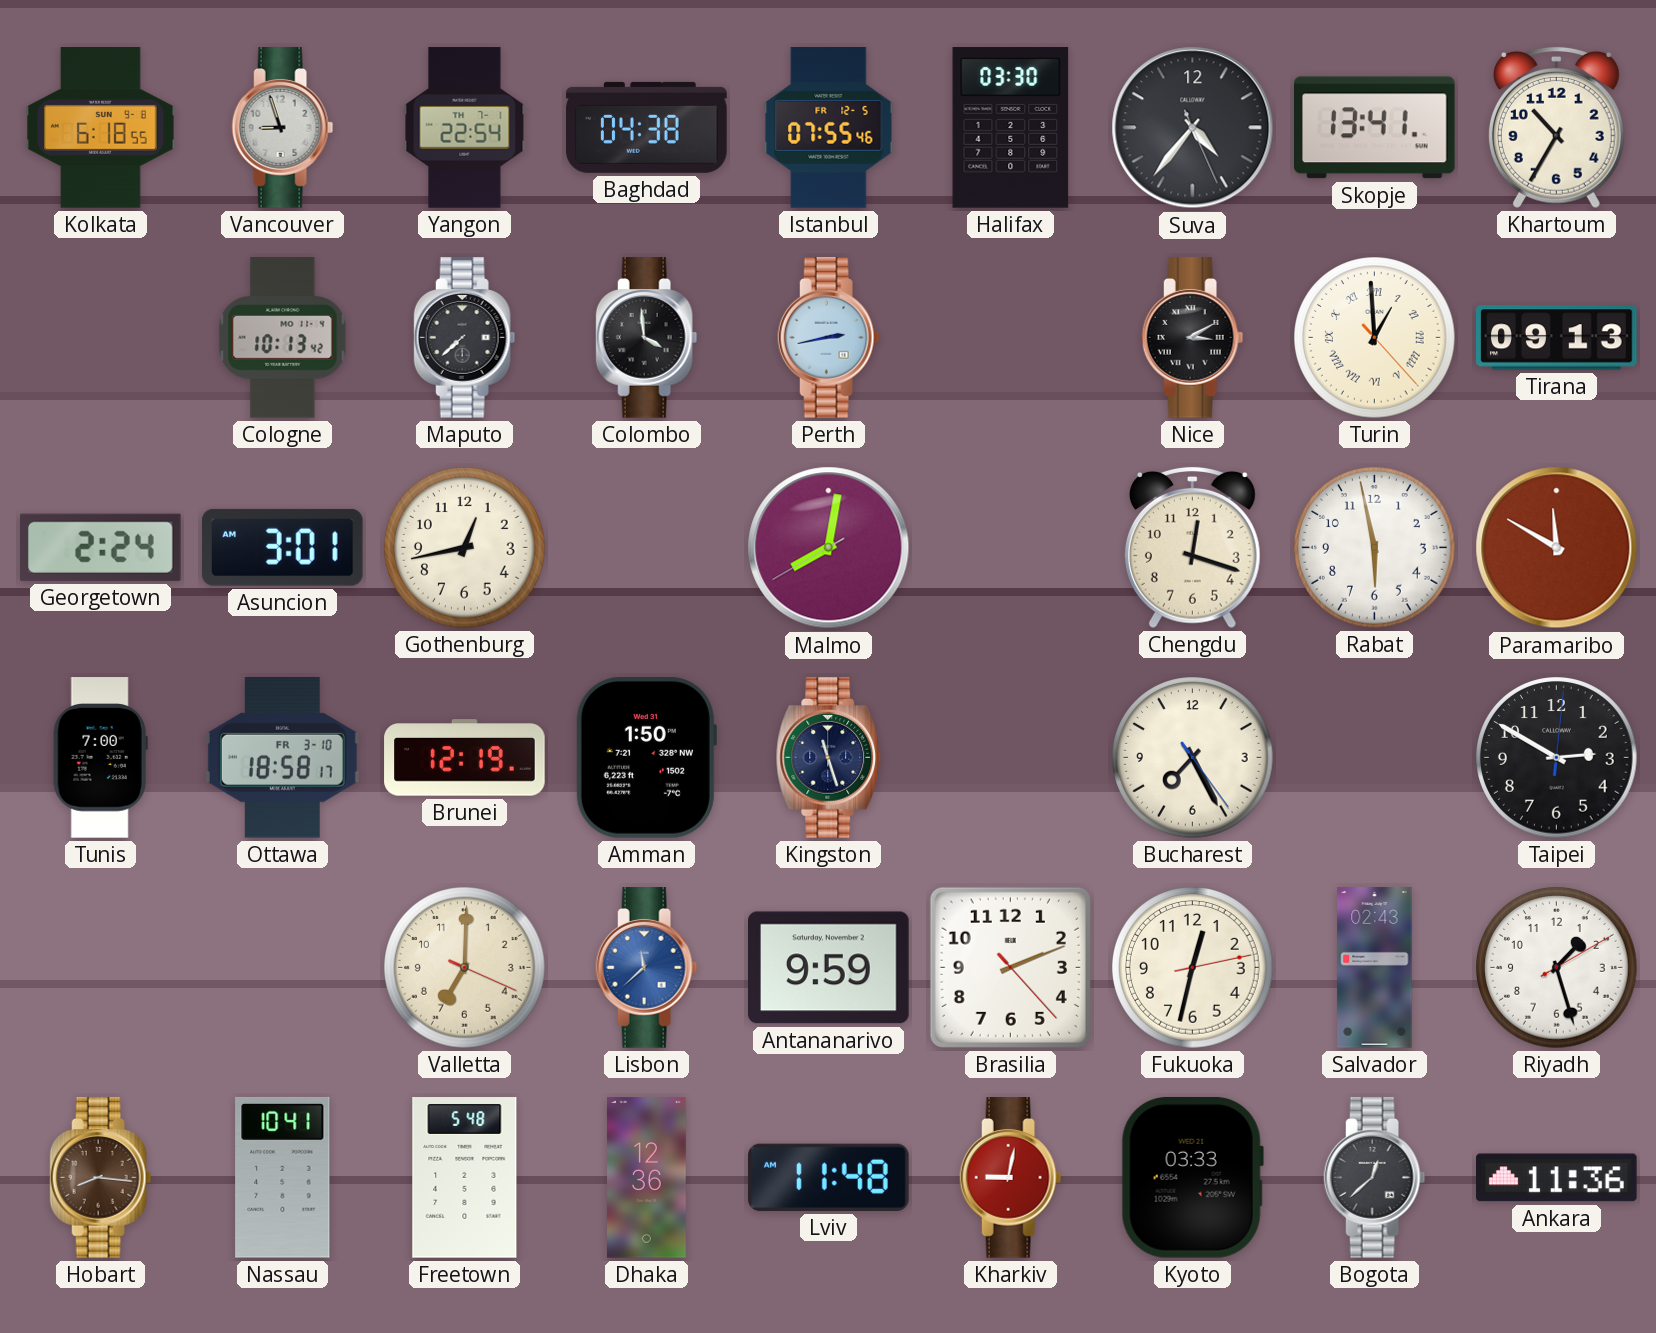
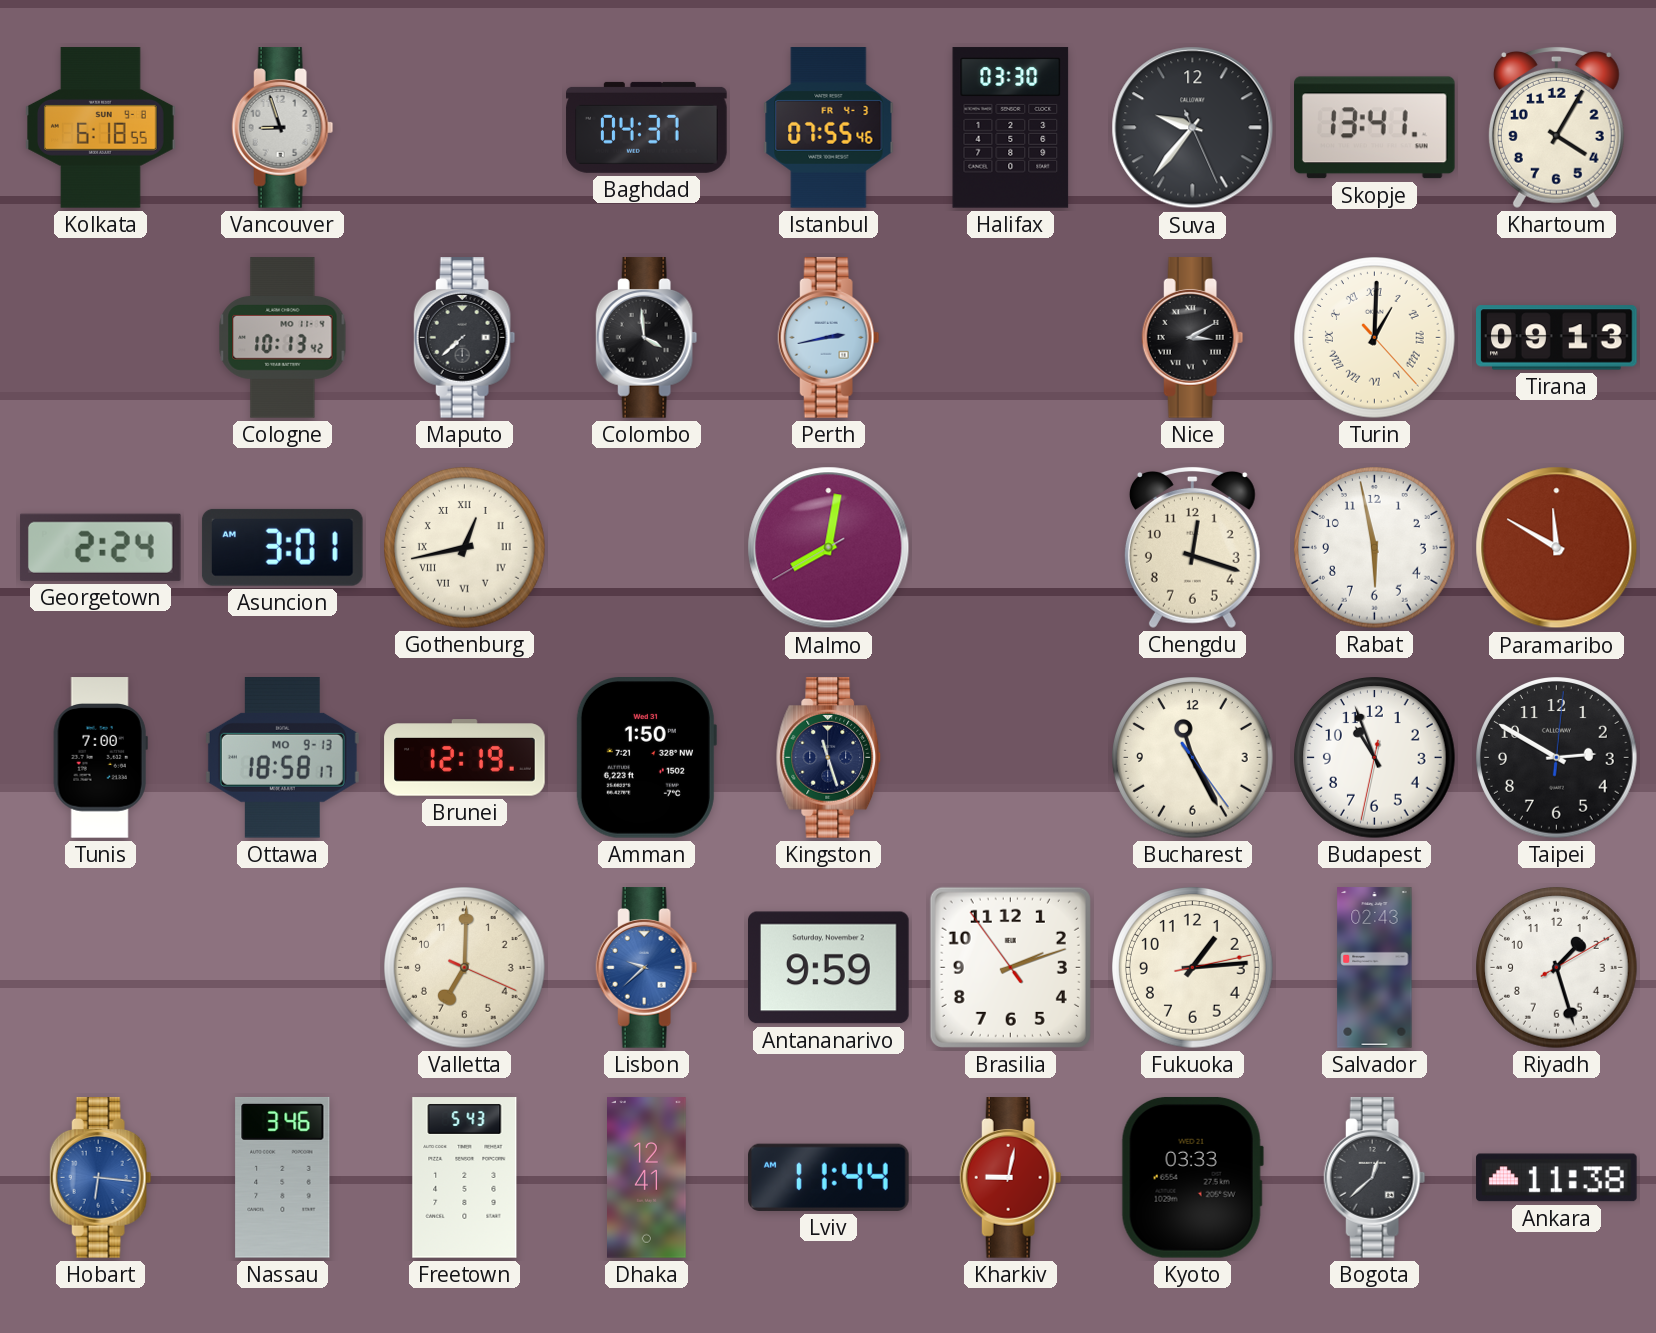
Yangon: 22:54 -> none (465, 128)
Baghdad: 04:38 -> 04:37 (647, 127)
Istanbul date: FR 12-5 -> FR 4-3 (829, 128)
Suva: 4:36 -> 9:36 (1193, 128)
Khartoum: 10:35 -> 4:05 (1556, 127)
Turin: 12:59 -> 1:00 (1375, 338)
Gothenburg numerals: Arabic -> Roman (465, 548)
Ottawa date: FR 3-10 -> MO 9-13 (282, 758)
Bucharest: 7:25 -> 11:25 (1193, 758)
Budapest: none -> 10:56 (1375, 758)
Lisbon: 11:38 -> 9:38 (647, 968)
Brasilia: 2:11:23 -> 2:11:54 (1010, 967)
Fukuoka: 12:32 -> 1:14 (1193, 968)
Hobart: 8:16 -> 6:16 (101, 1178)
Hobart dial: brown -> blue (101, 1178)
Nassau: 10:41 -> 3:46 (283, 1177)
Freetown: 5:48 -> 5:43 (465, 1178)
Dhaka: 12:36 -> 12:41 (647, 1178)
Lviv: 11:48 -> 11:44 (829, 1177)
Ankara: 11:36 -> 11:38 (1557, 1178)
